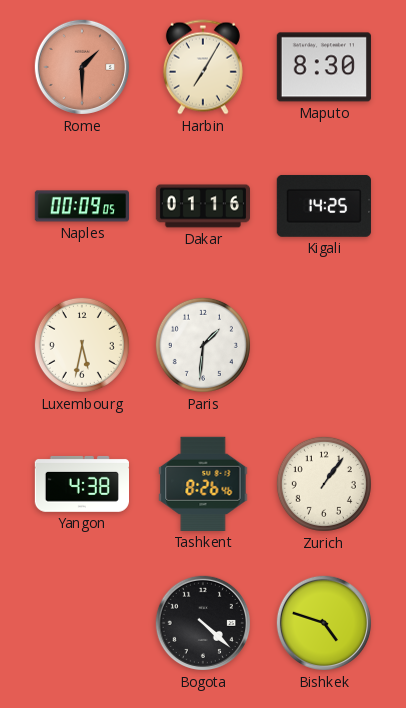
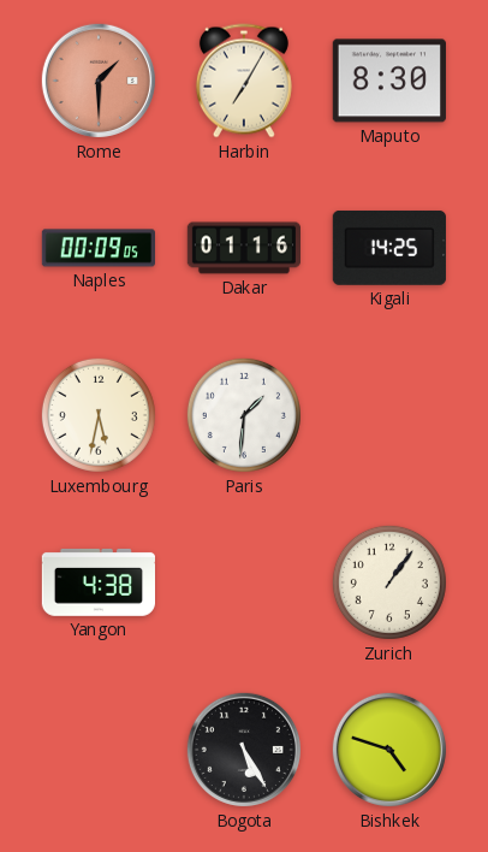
Tashkent: 8:26 -> none (203, 484)
Bogota: 4:22 -> 5:25 (244, 750)
